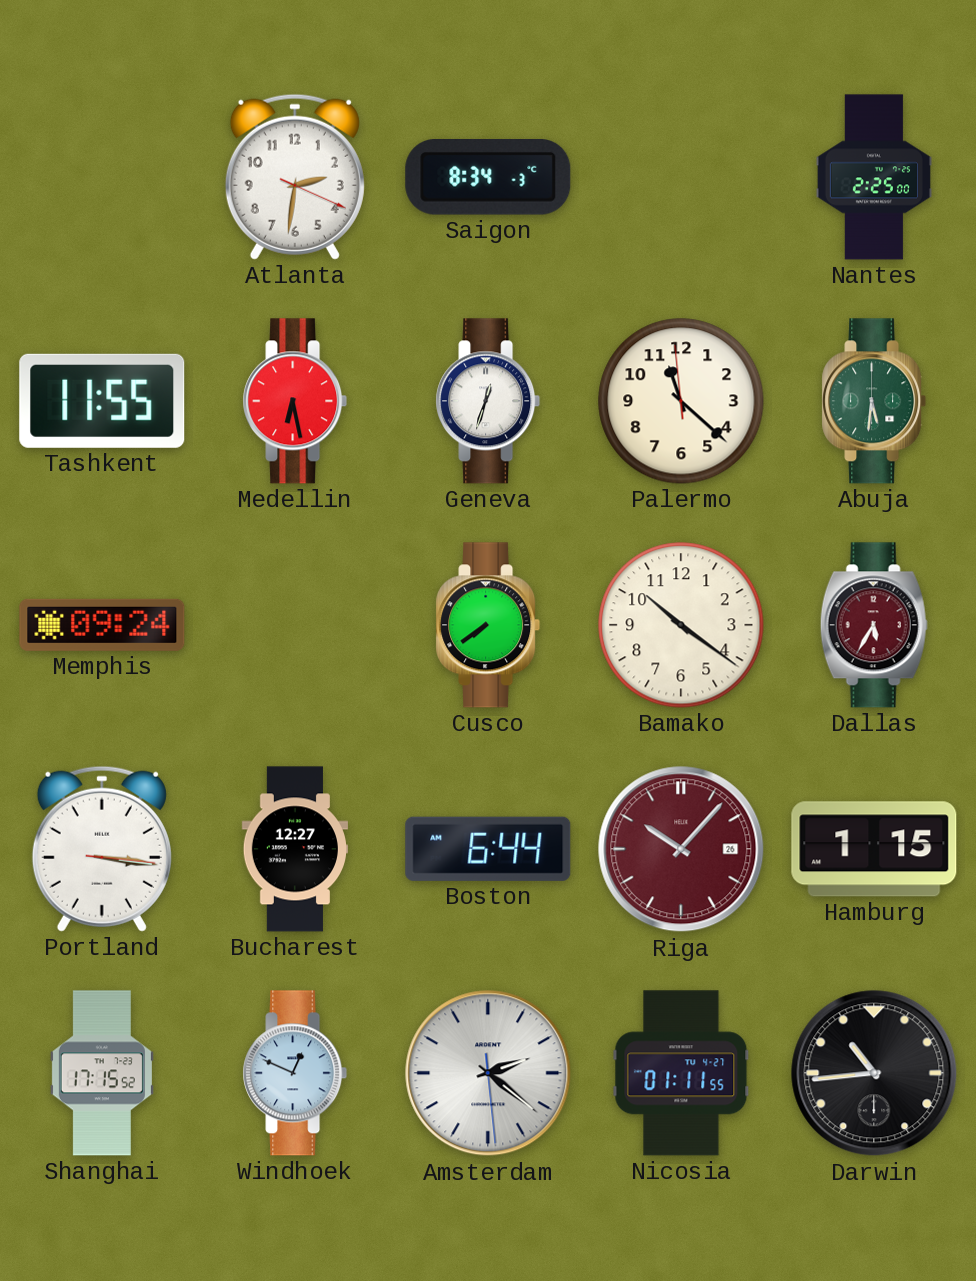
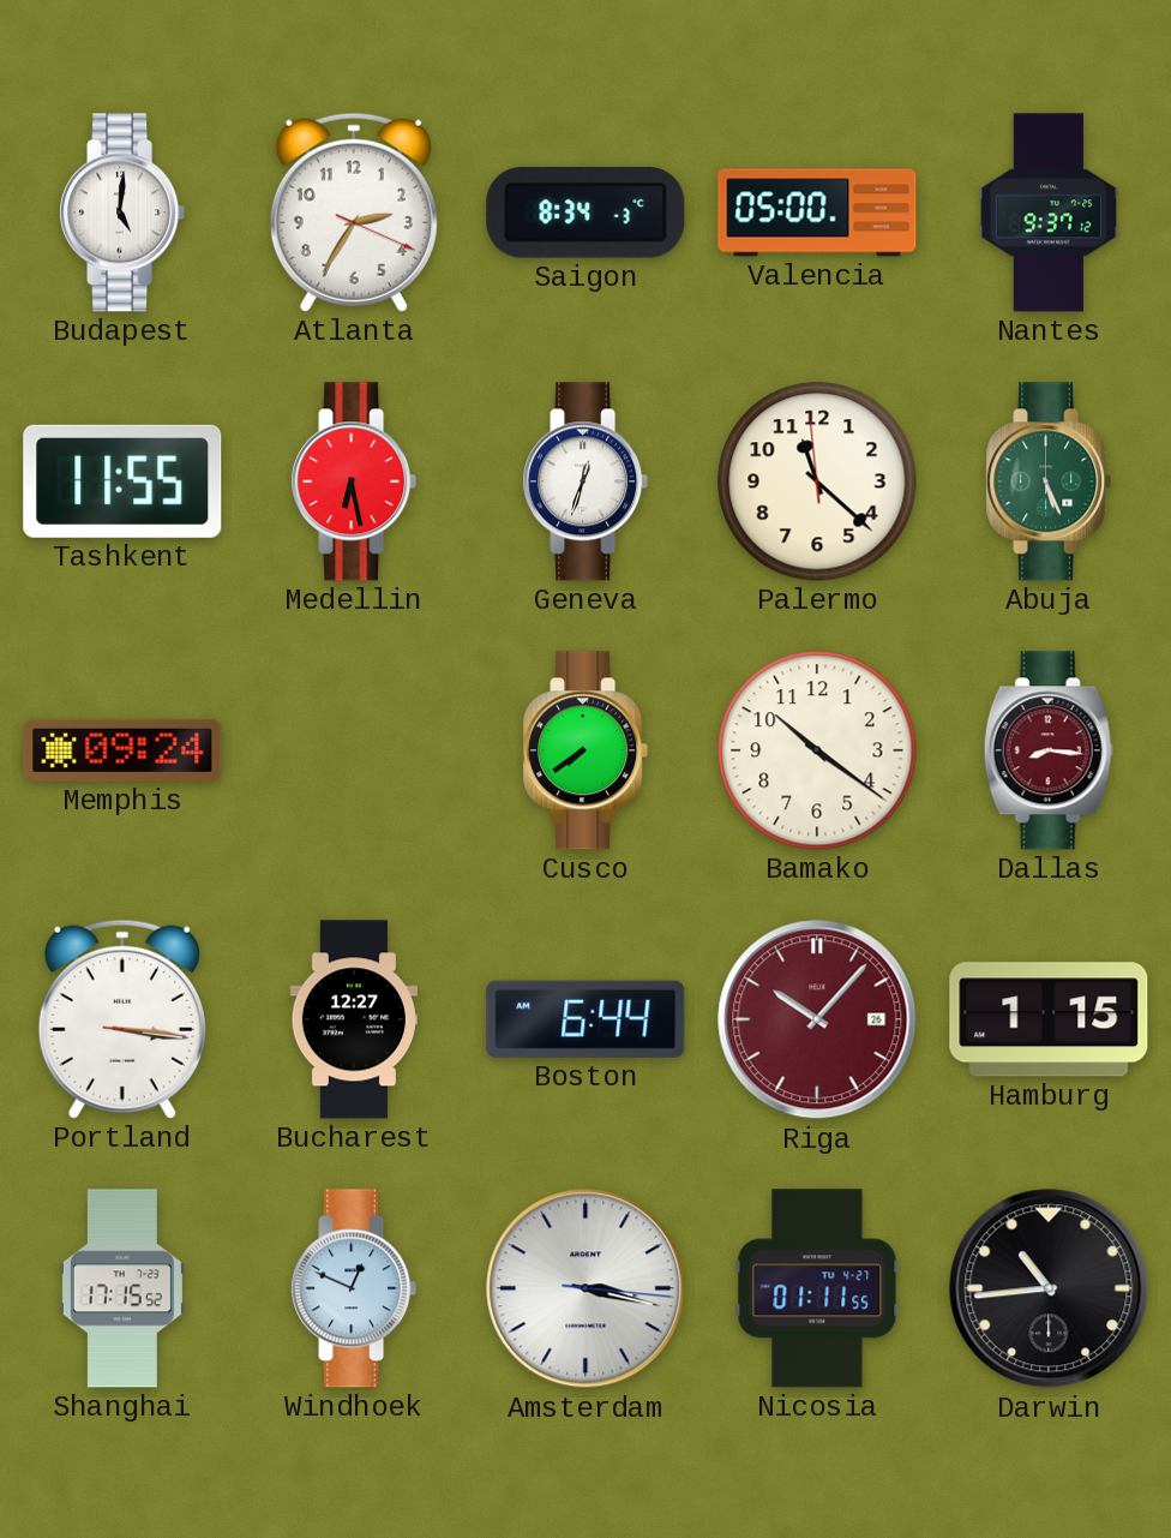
Budapest: none -> 5:01 (122, 213)
Atlanta: 2:31 -> 2:35 (354, 213)
Valencia: none -> 05:00 (817, 213)
Nantes: 2:25 -> 9:37 (1049, 213)
Abuja: 5:31 -> 5:26 (1049, 481)
Dallas: 5:35 -> 8:16 (1049, 750)
Amsterdam: 2:21 -> 3:17 (585, 1288)
